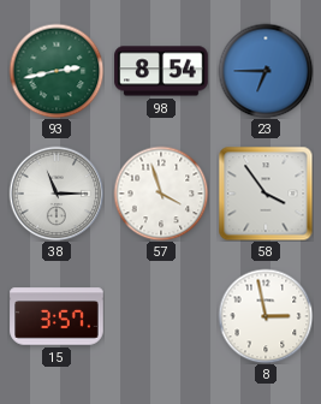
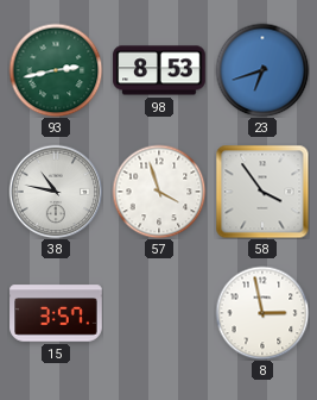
98: 8:54 -> 8:53 (159, 70)
23: 6:45 -> 6:42 (262, 70)
38: 11:15 -> 10:47 (56, 192)
